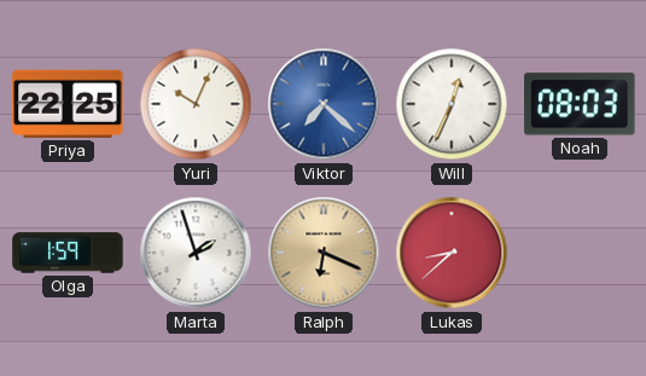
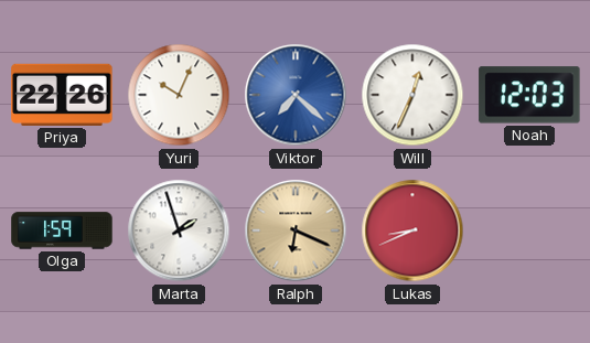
Priya: 22:25 -> 22:26 (62, 95)
Noah: 08:03 -> 12:03 (529, 95)
Lukas: 8:38 -> 8:41 (412, 231)
